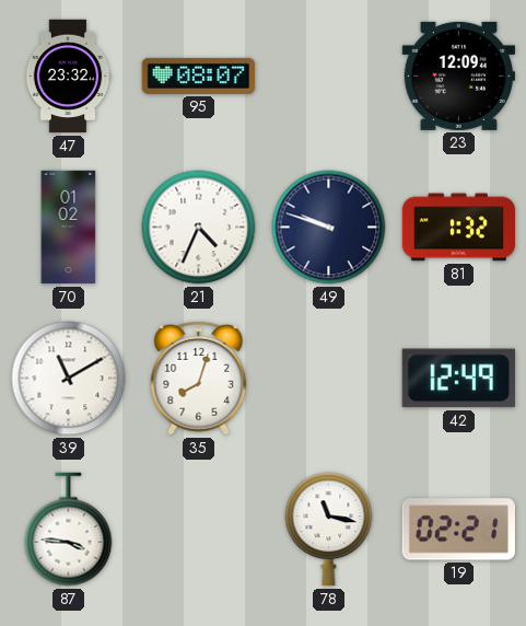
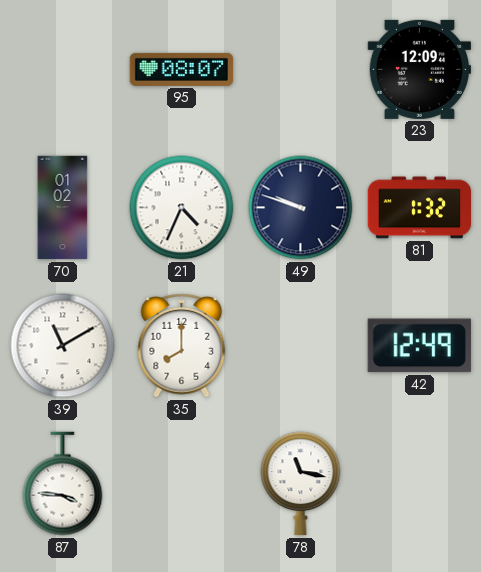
47: 23:32 -> none (68, 77)
35: 8:03 -> 8:00 (182, 346)
19: 02:21 -> none (458, 530)
